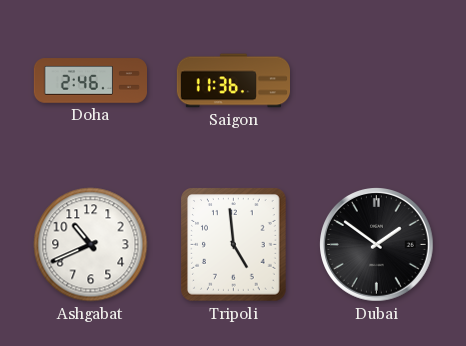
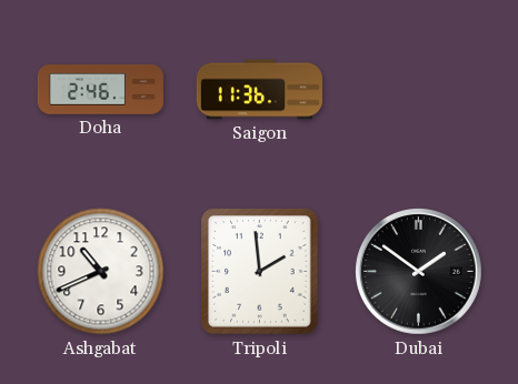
Tripoli: 4:59 -> 1:59 (260, 272)
